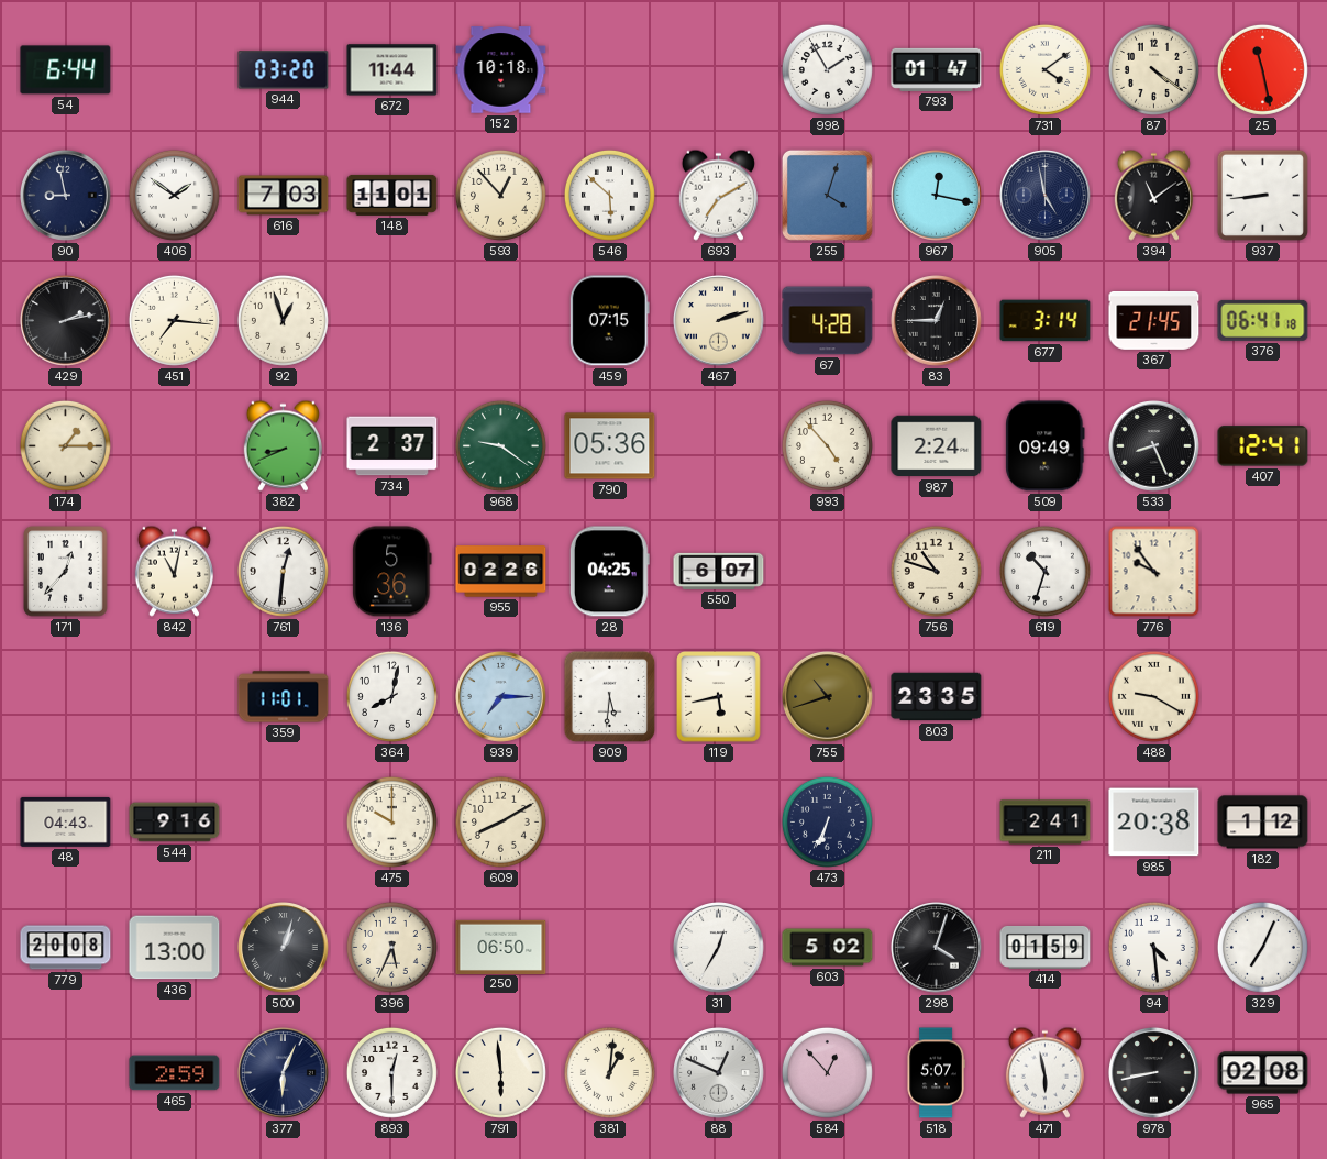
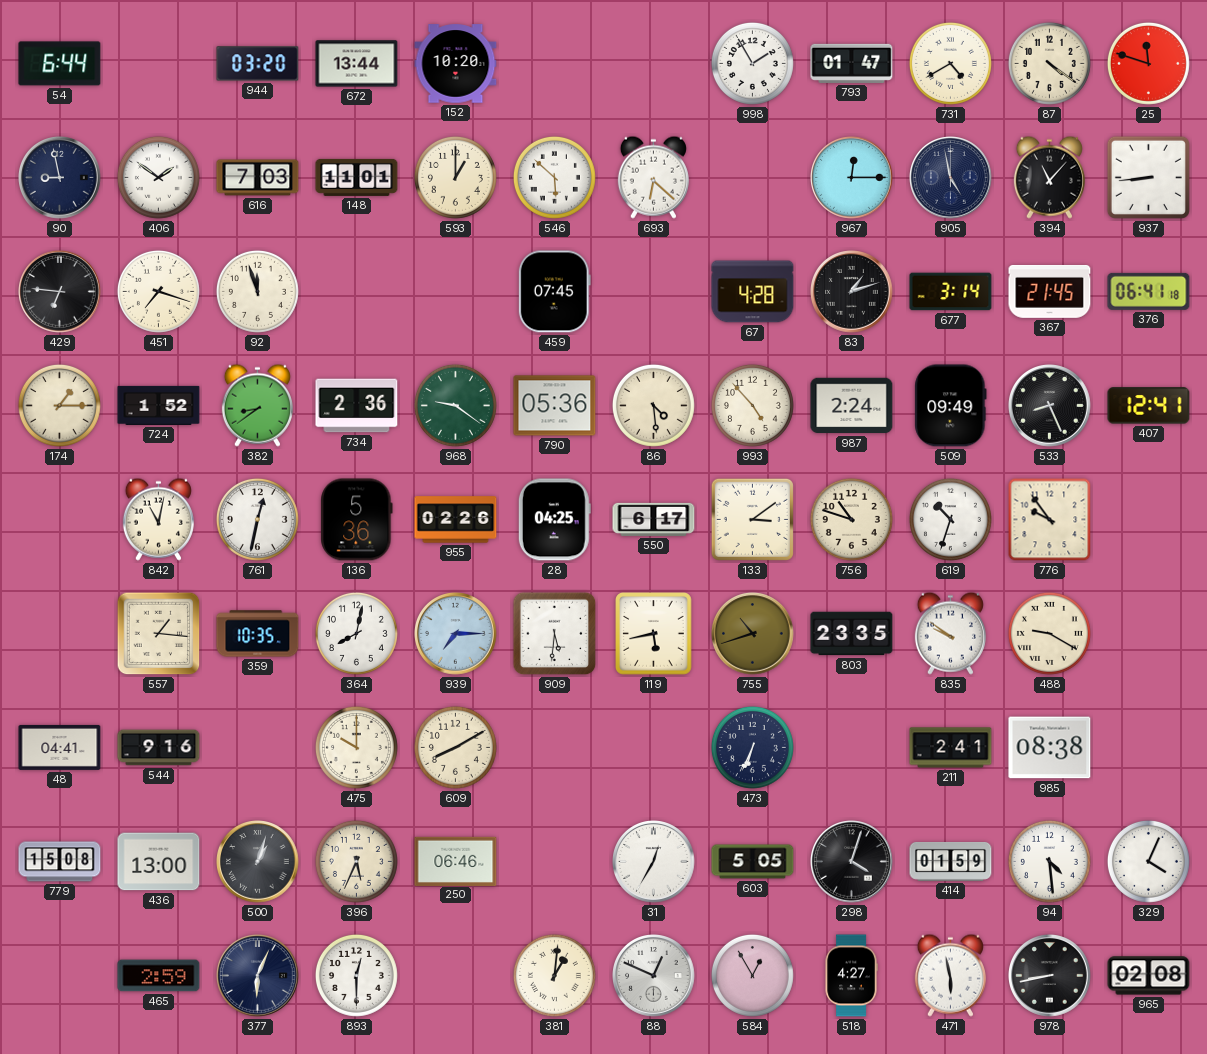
672: 11:44 -> 13:44 (357, 64)
152: 10:18 -> 10:20 (456, 64)
731: 4:09 -> 4:40 (950, 63)
25: 11:28 -> 11:48 (1148, 63)
593: 12:53 -> 1:00 (455, 177)
693: 7:10 -> 6:22 (653, 177)
255: 4:03 -> none (827, 195)
967: 12:17 -> 12:15 (852, 178)
394: 11:09 -> 11:07 (1049, 177)
429: 2:13 -> 6:46 (60, 292)
451: 7:16 -> 7:18 (158, 291)
92: 12:57 -> 11:57 (257, 291)
459: 07:15 -> 07:45 (554, 292)
467: 2:12 -> none (719, 321)
83: 12:45 -> 1:12 (852, 292)
724: none -> 1:52 (159, 405)
382: 8:41 -> 8:39 (257, 405)
734: 2:37 -> 2:36 (357, 406)
86: none -> 4:29 (653, 405)
171: 12:37 -> none (66, 572)
761: 12:31 -> 12:32 (257, 519)
550: 6:07 -> 6:17 (654, 519)
133: none -> 3:09 (752, 519)
557: none -> 1:16 (159, 634)
359: 11:01 -> 10:35 (258, 634)
835: none -> 9:51 (950, 633)
48: 04:43 -> 04:41 (60, 747)
985: 20:38 -> 08:38 (1050, 748)
182: 1:12 -> none (1263, 823)
779: 20:08 -> 15:08 (60, 862)
250: 06:50 -> 06:46 (456, 861)
603: 5:02 -> 5:05 (753, 862)
329: 7:04 -> 4:04 (1148, 861)
791: 5:59 -> none (500, 1072)
584: 12:53 -> 12:55 (752, 975)
518: 5:07 -> 4:27 (851, 976)
